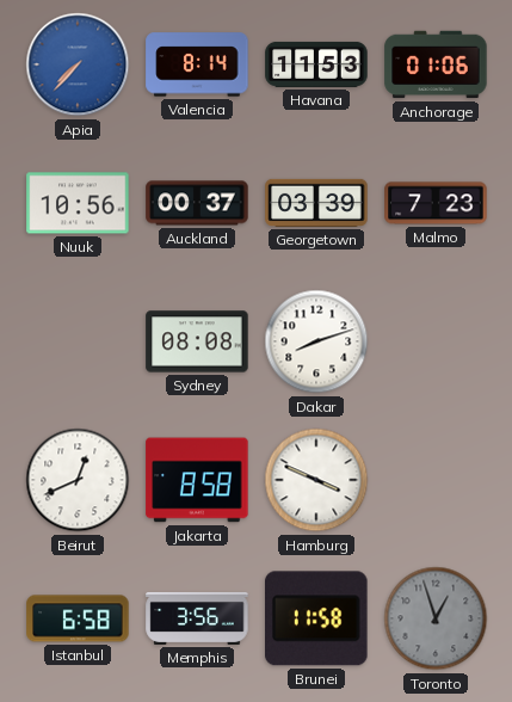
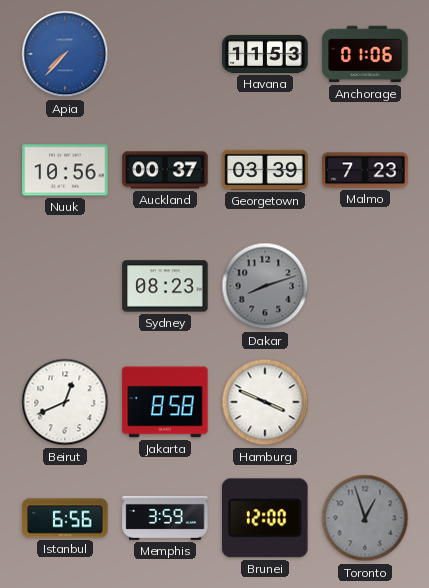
Valencia: 8:14 -> none (197, 64)
Sydney: 08:08 -> 08:23 (165, 286)
Dakar dial: white -> grey (265, 286)
Istanbul: 6:58 -> 6:56 (65, 518)
Memphis: 3:56 -> 3:59 (165, 518)
Brunei: 11:58 -> 12:00 (266, 518)
